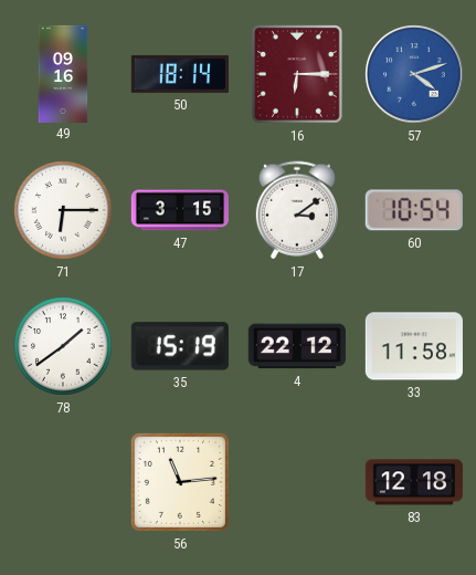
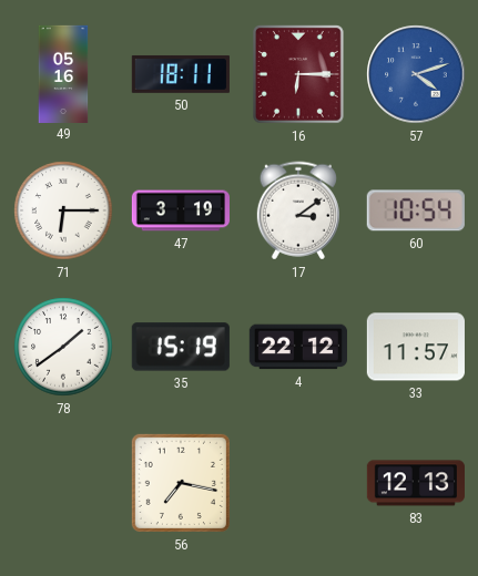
49: 09:16 -> 05:16 (63, 73)
50: 18:14 -> 18:11 (181, 74)
47: 3:15 -> 3:19 (180, 210)
33: 11:58 -> 11:57 (416, 347)
56: 11:14 -> 7:17 (181, 483)
83: 12:18 -> 12:13 (416, 483)
